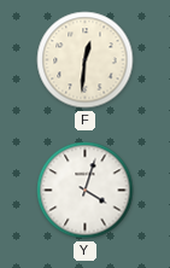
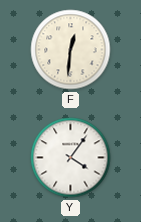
Y: 4:03 -> 4:06 (71, 158)
